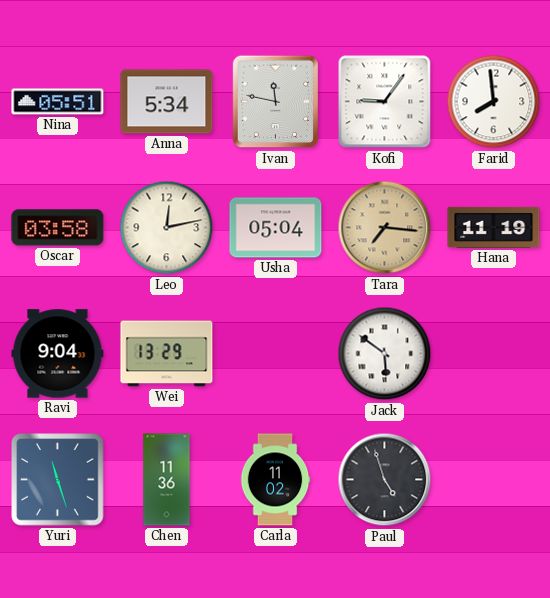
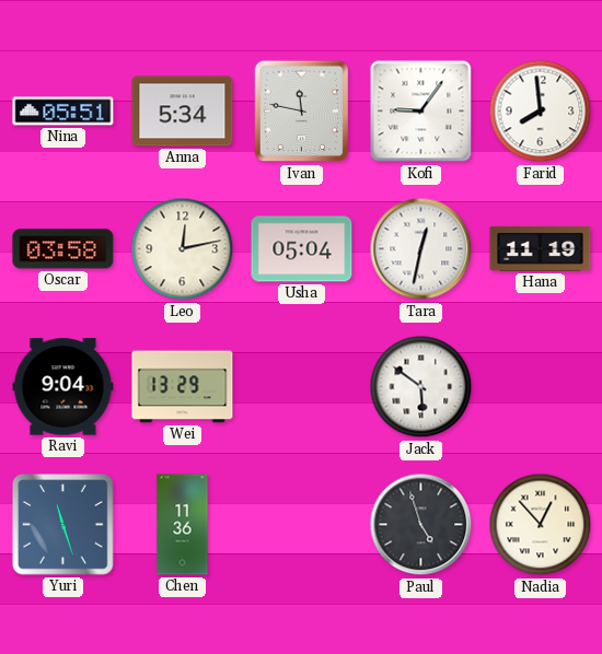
Tara: 7:16 -> 12:32 (421, 249)
Tara dial: champagne -> white (421, 249)
Carla: 11:02 -> none (275, 480)
Nadia: none -> 12:53 (541, 525)
